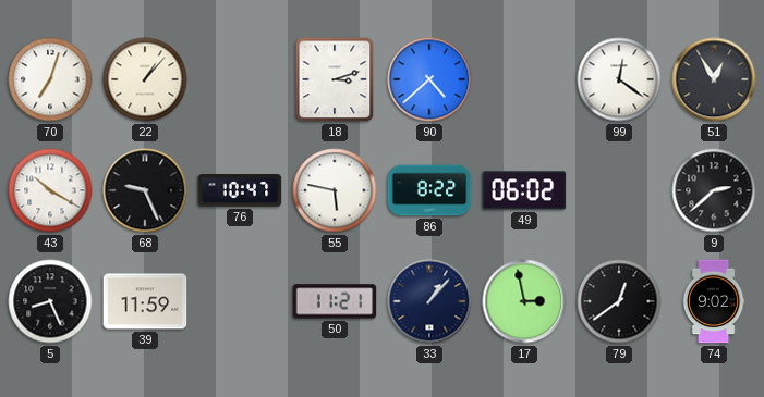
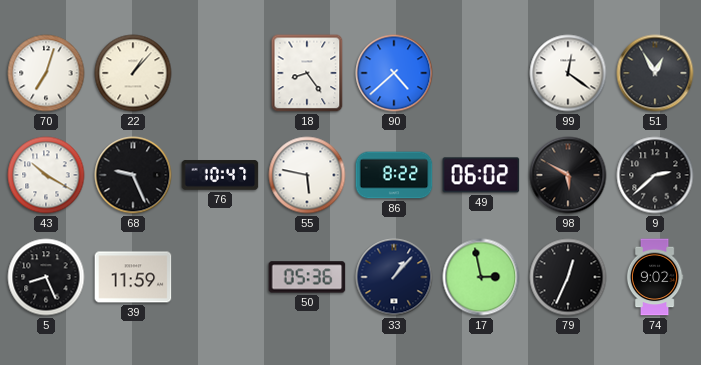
18: 3:12 -> 8:24 (307, 73)
98: none -> 5:50 (568, 175)
50: 11:21 -> 05:36 (307, 277)
79: 12:39 -> 12:34 (568, 277)
